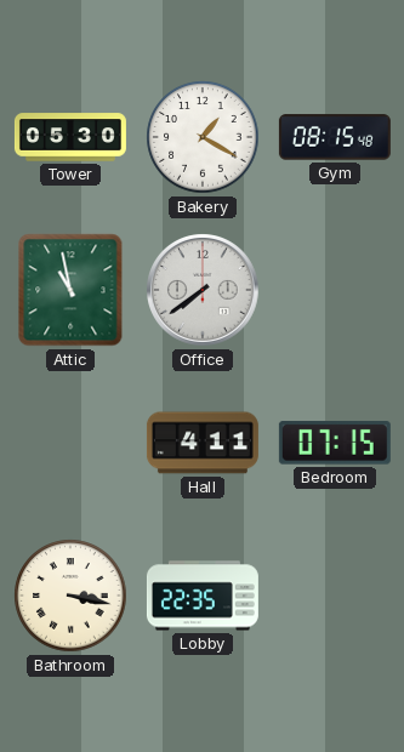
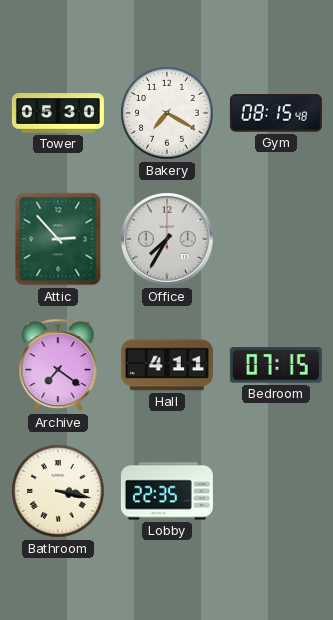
Bakery: 1:20 -> 7:20 (167, 113)
Attic: 10:58 -> 2:53 (58, 239)
Office: 7:39 -> 7:35 (167, 239)
Archive: none -> 7:21 (58, 365)
